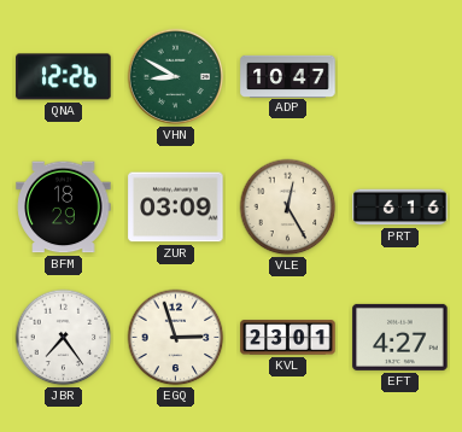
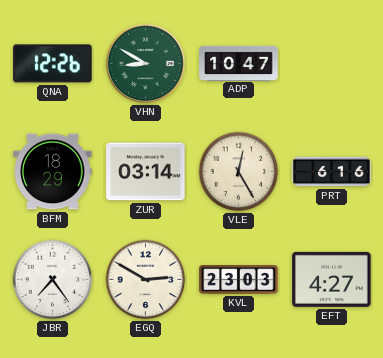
ZUR: 03:09 -> 03:14 (146, 172)
EGQ: 2:57 -> 2:50 (146, 280)
KVL: 23:01 -> 23:03 (239, 280)
